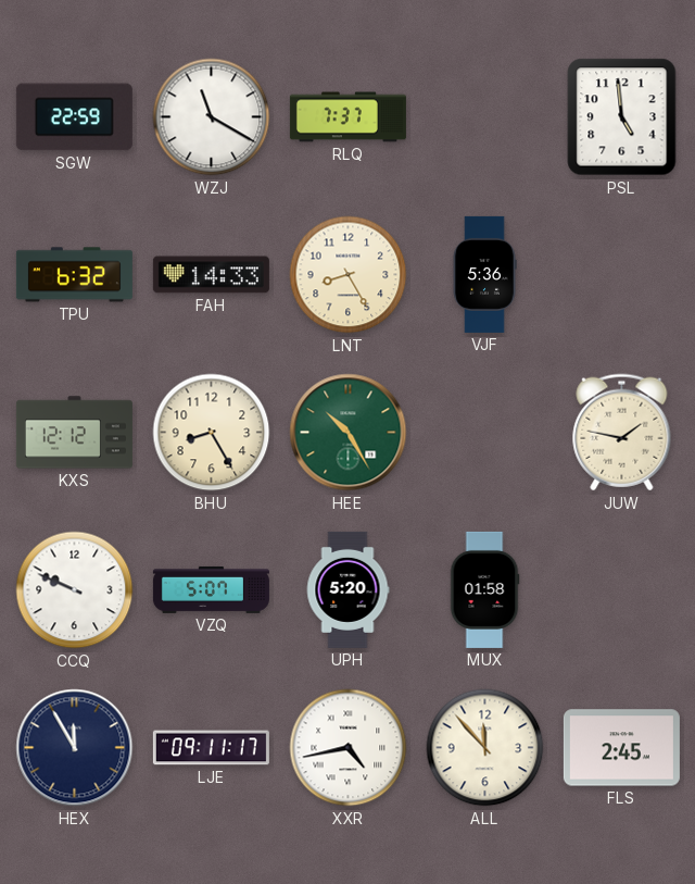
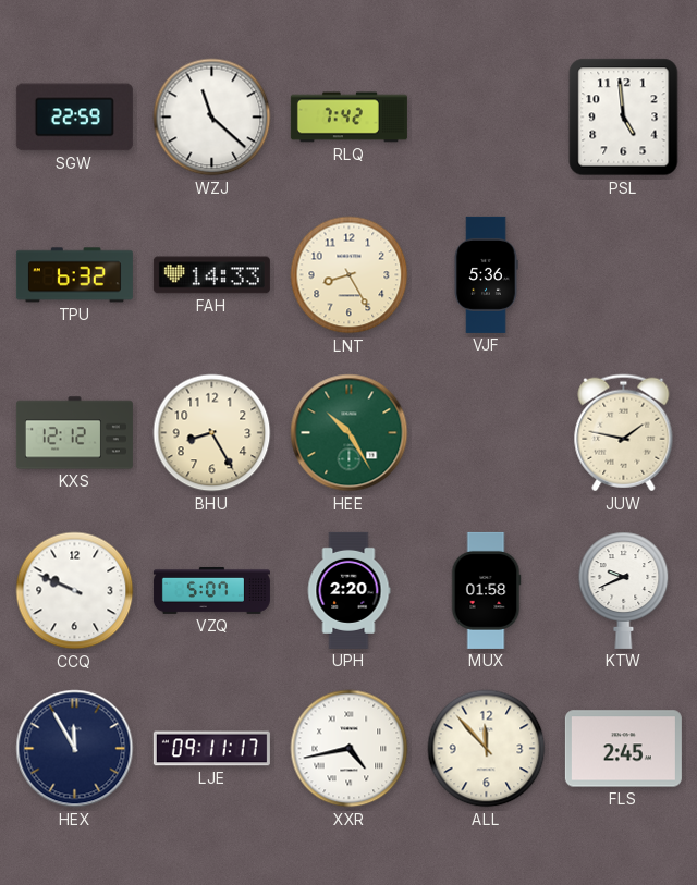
WZJ: 11:20 -> 11:22 (212, 118)
RLQ: 7:37 -> 7:42 (348, 118)
UPH: 5:20 -> 2:20 (348, 590)
KTW: none -> 9:41 (624, 590)
